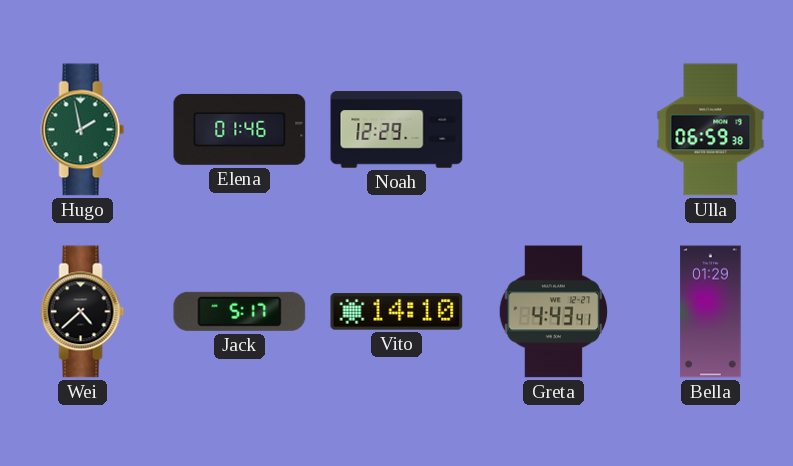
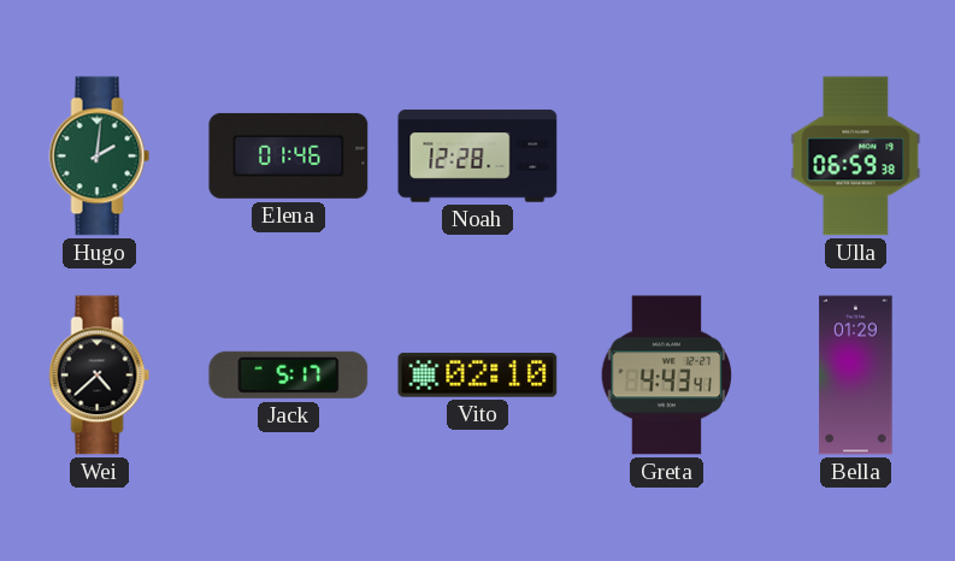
Hugo: 1:58 -> 2:01 (100, 157)
Noah: 12:29 -> 12:28 (478, 157)
Vito: 14:10 -> 02:10 (478, 376)
